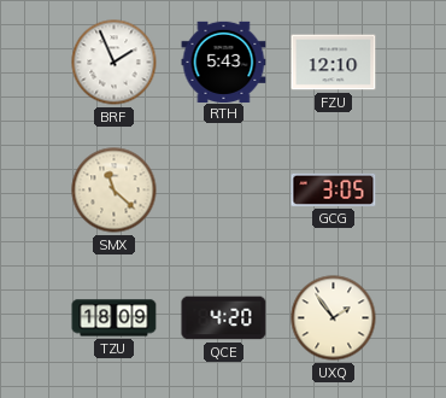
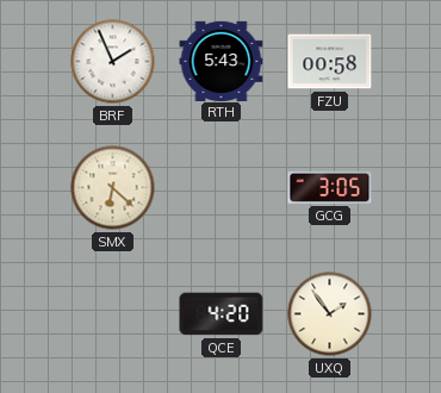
FZU: 12:10 -> 00:58 (330, 62)
SMX: 11:22 -> 6:22 (113, 188)
TZU: 18:09 -> none (115, 318)
